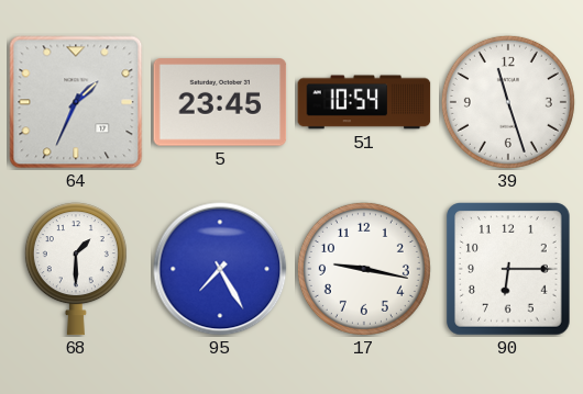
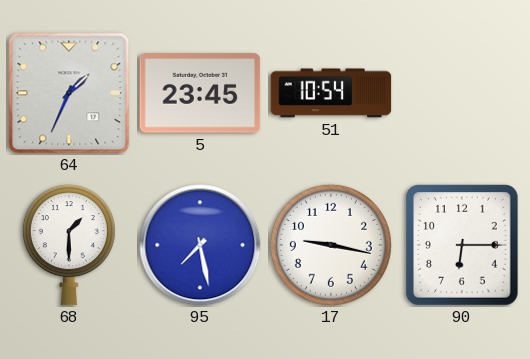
39: 11:27 -> none (508, 102)
95: 7:25 -> 7:28 (200, 245)
